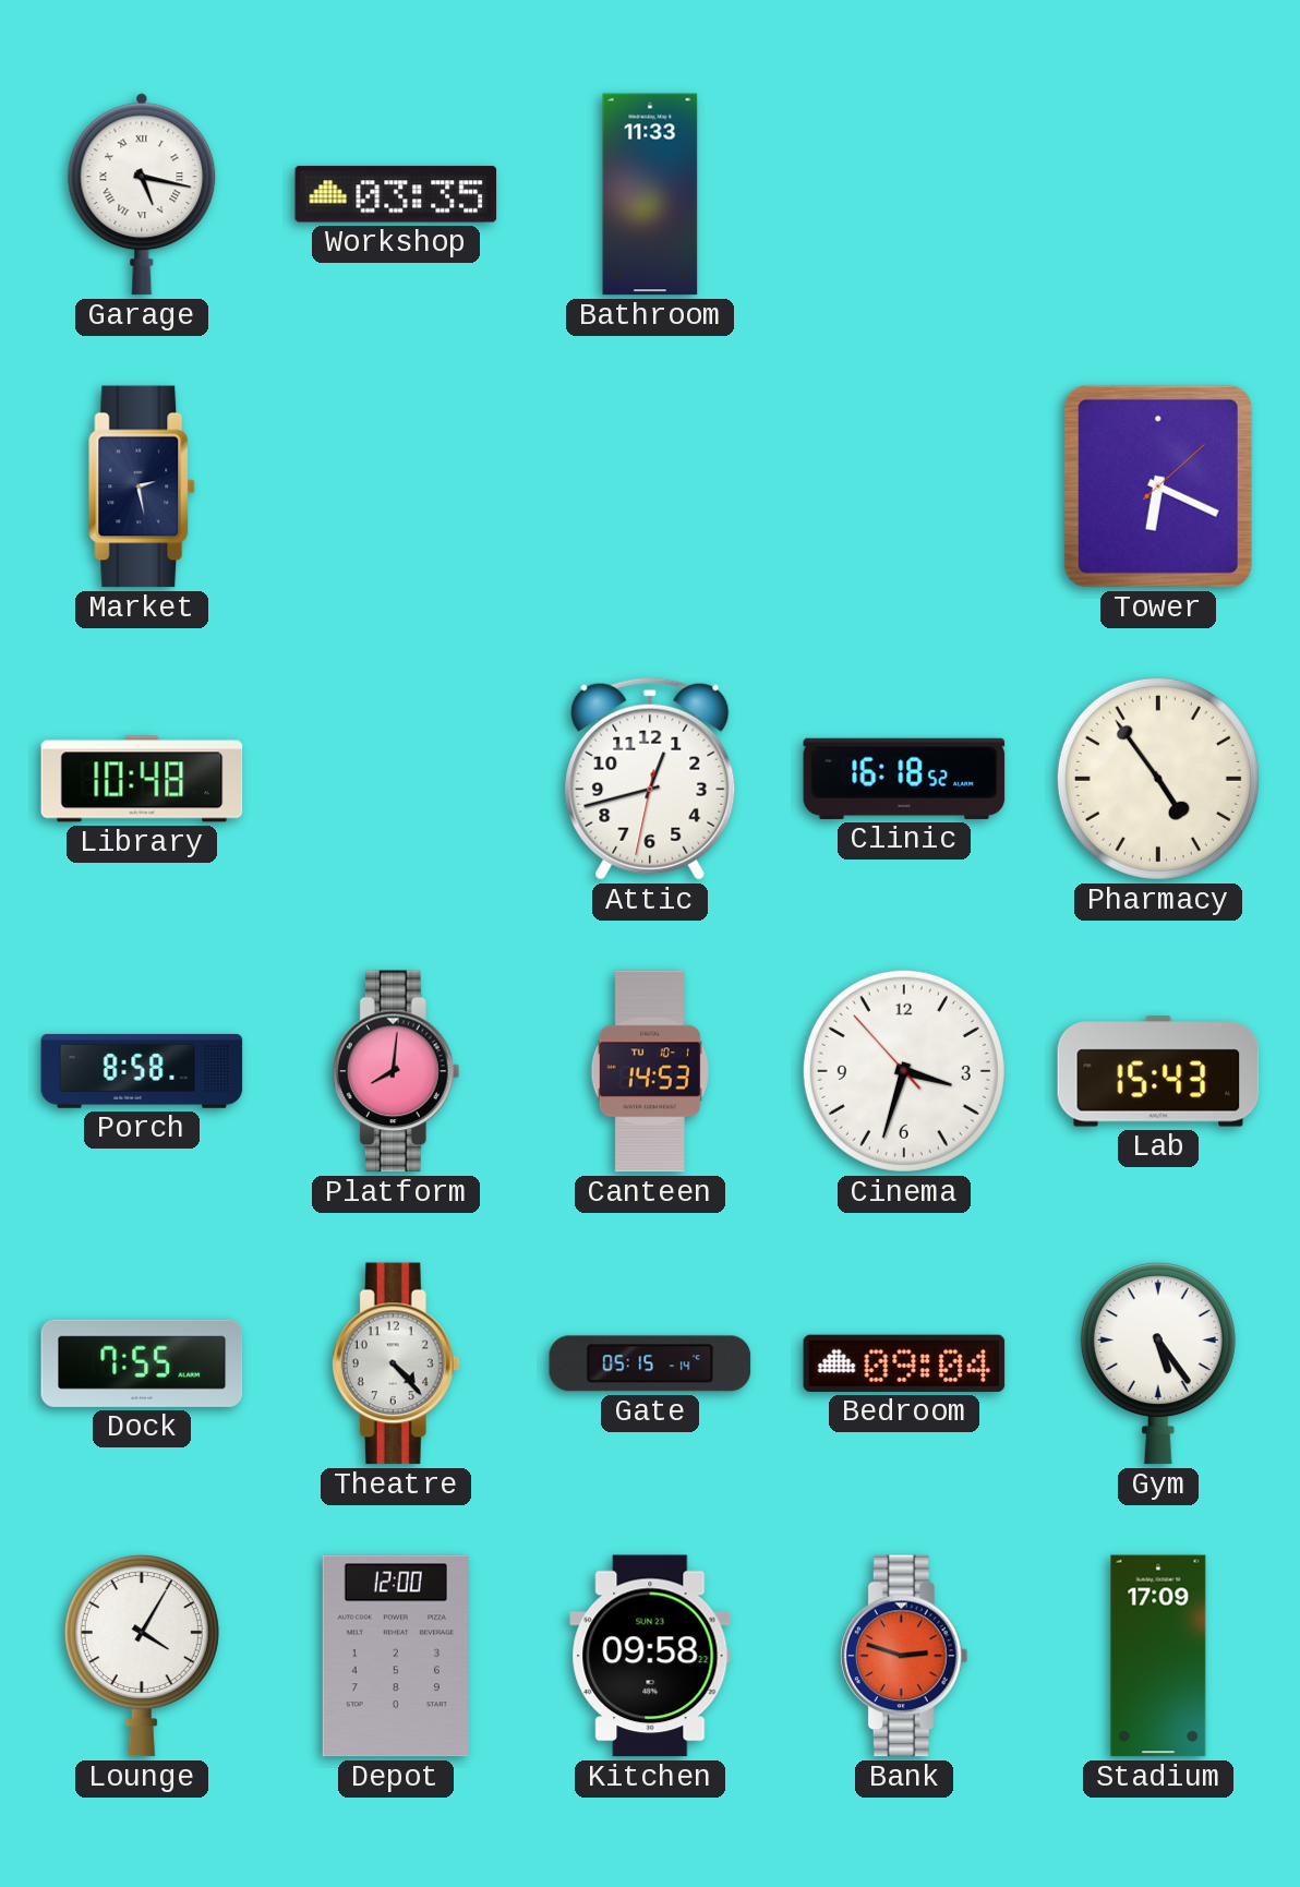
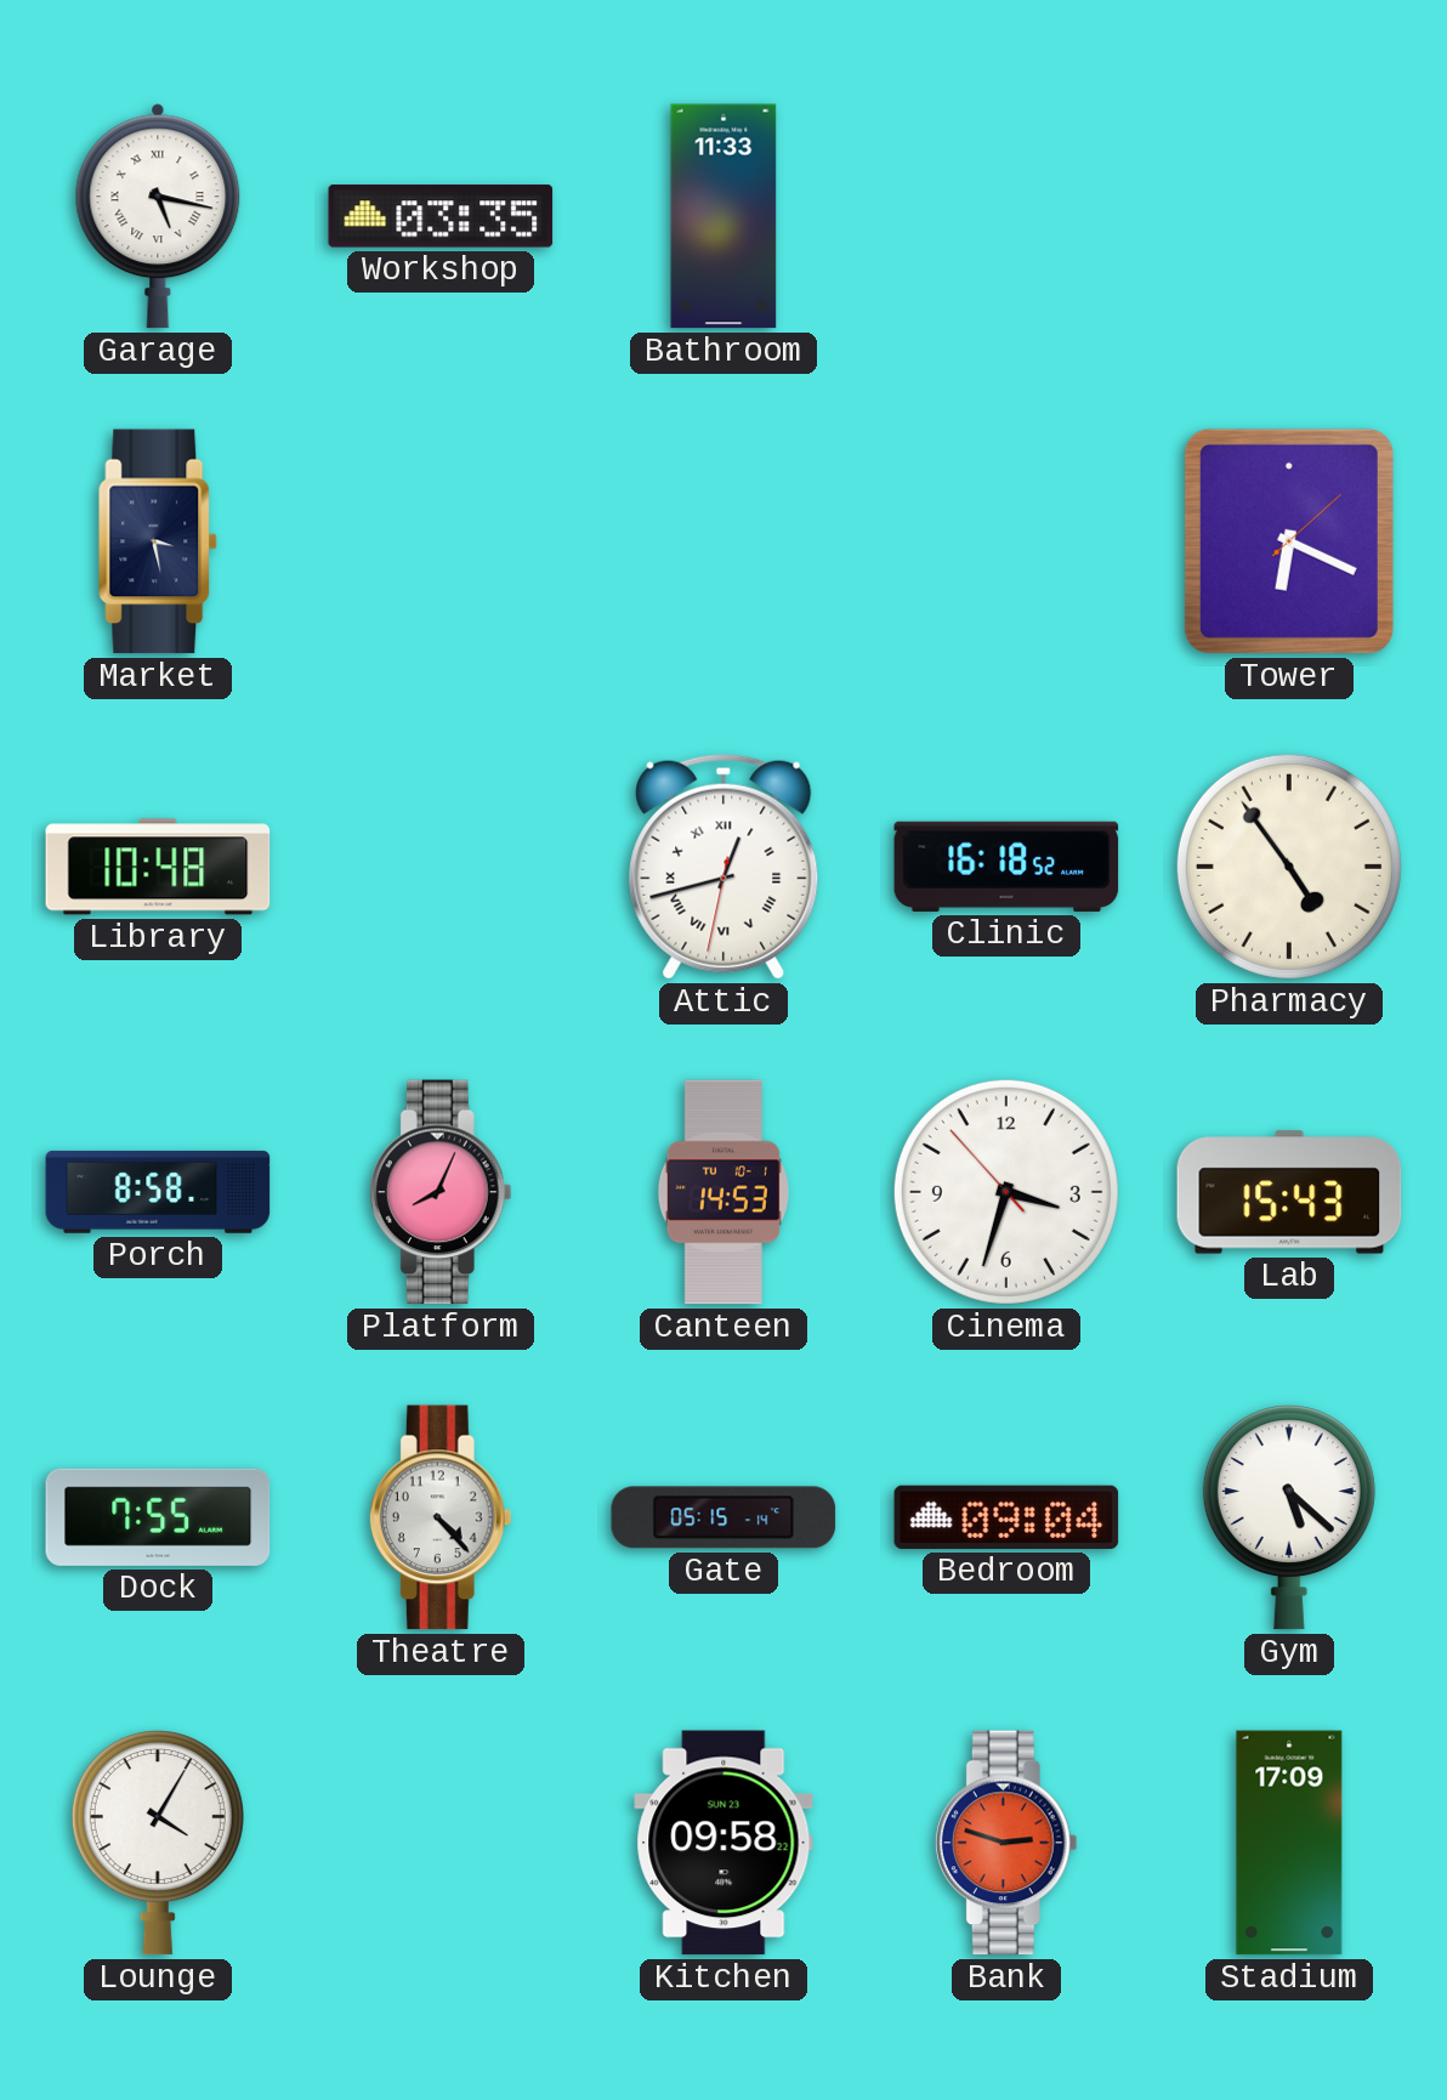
Market: 2:28 -> 3:28 (158, 541)
Attic numerals: Arabic -> Roman (723, 867)
Platform: 8:01 -> 8:04 (441, 1192)
Gym: 5:24 -> 5:22 (1289, 1517)
Depot: 12:00 -> none (396, 1656)
